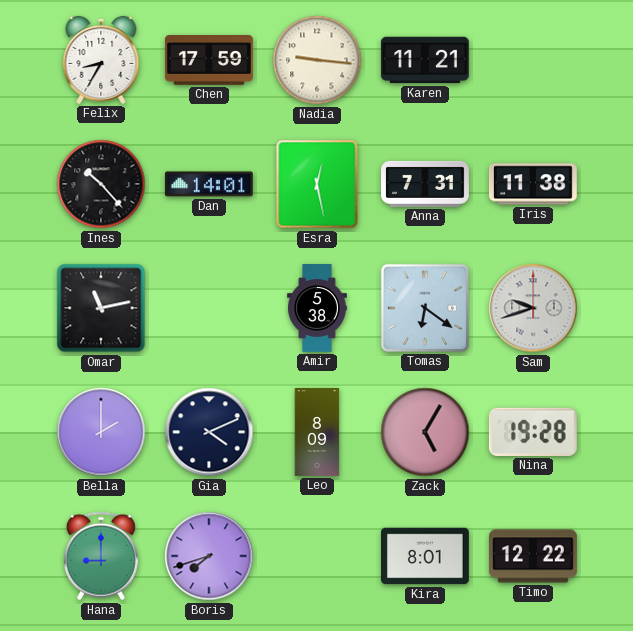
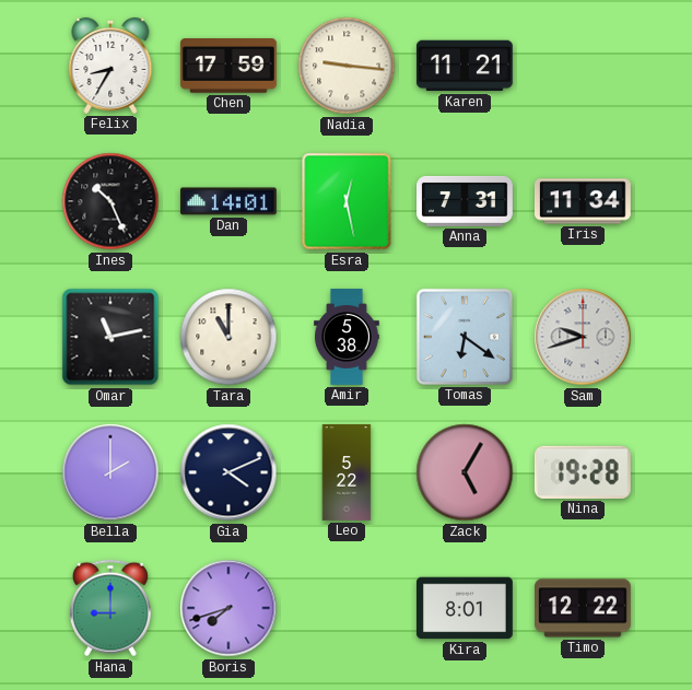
Ines: 10:23 -> 10:26 (110, 201)
Iris: 11:38 -> 11:34 (583, 201)
Tara: none -> 11:00 (228, 337)
Leo: 8:09 -> 5:22 (347, 473)
